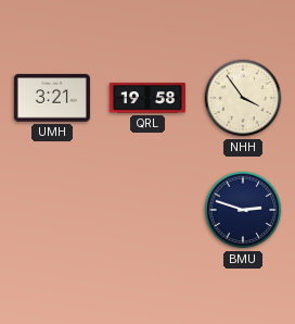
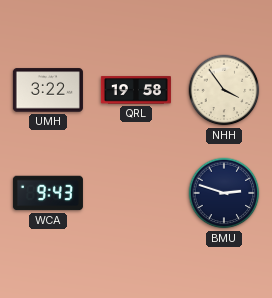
UMH: 3:21 -> 3:22 (48, 90)
WCA: none -> 9:43 (48, 193)
